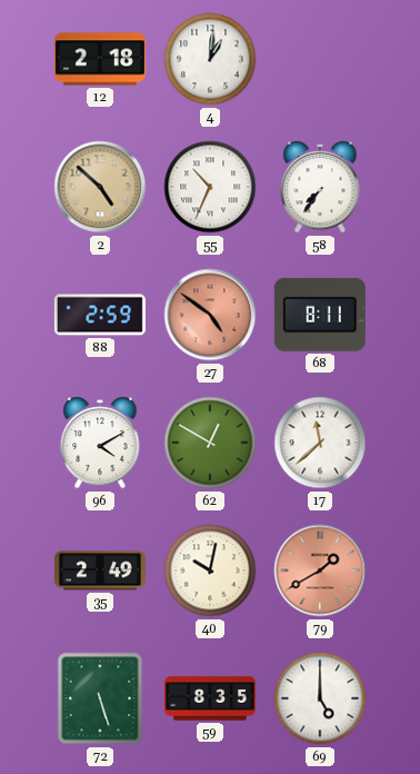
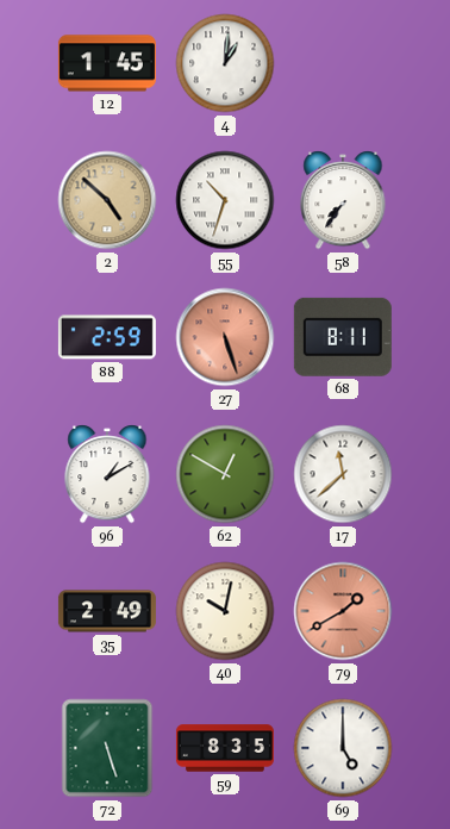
12: 2:18 -> 1:45 (107, 63)
55: 10:34 -> 10:33 (225, 200)
27: 4:51 -> 5:27 (225, 337)
96: 4:10 -> 1:10 (107, 475)
